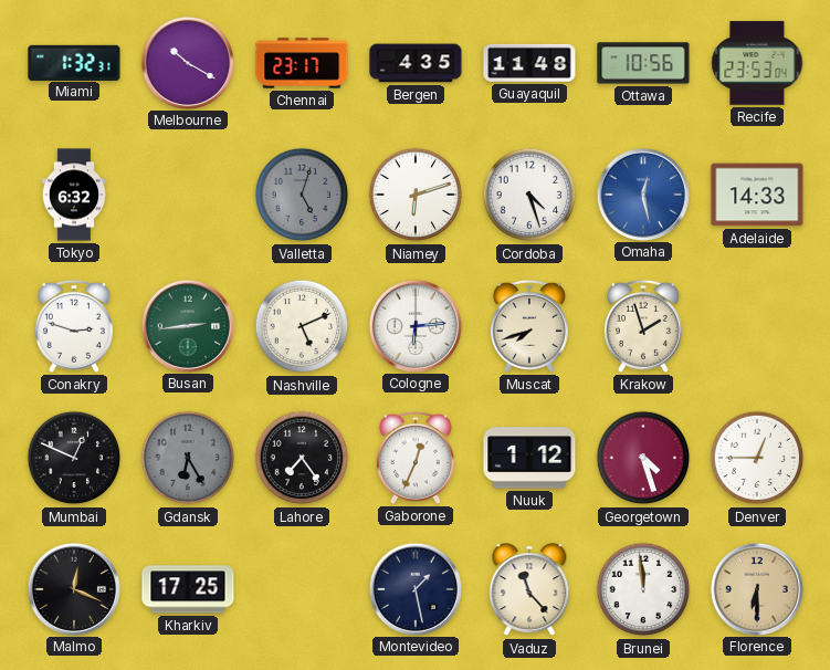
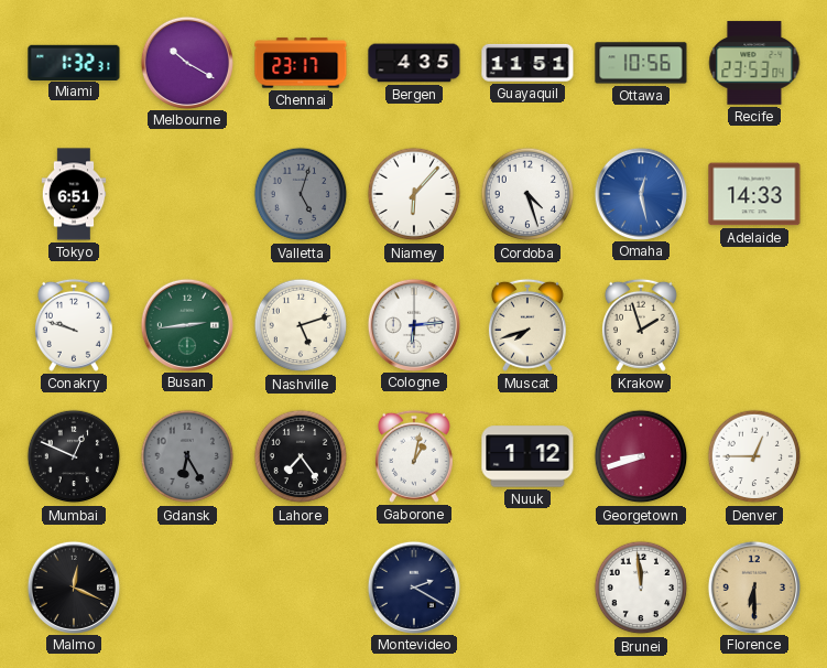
Guayaquil: 11:48 -> 11:51 (527, 63)
Tokyo: 6:32 -> 6:51 (74, 194)
Niamey: 6:12 -> 6:07 (414, 194)
Conakry: 2:48 -> 9:48 (74, 325)
Nashville: 5:11 -> 5:12 (301, 325)
Gaborone: 12:34 -> 1:02 (414, 456)
Georgetown: 4:27 -> 8:42 (641, 456)
Kharkiv: 17:25 -> none (188, 589)
Montevideo: 1:28 -> 2:20 (413, 586)
Vaduz: 11:23 -> none (529, 590)
